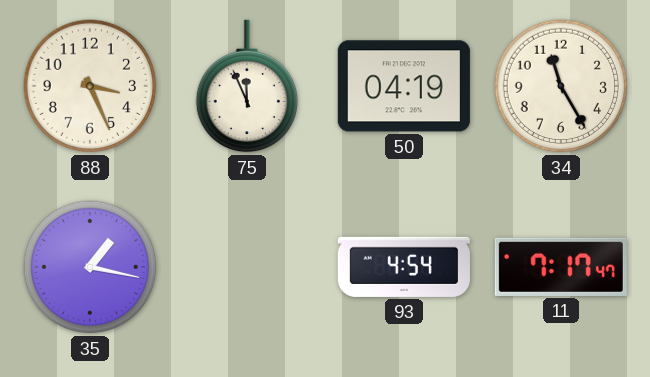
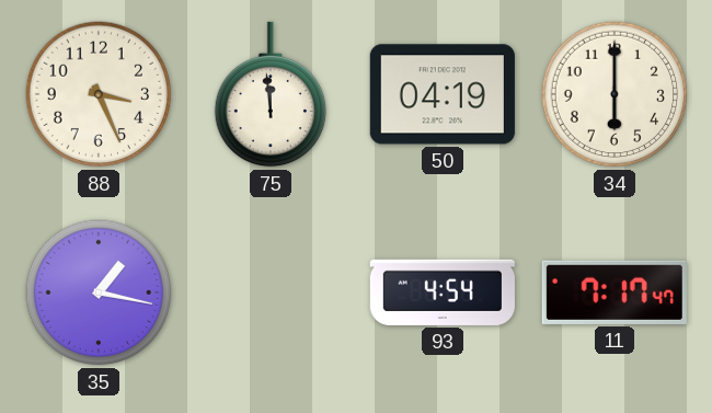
75: 11:56 -> 11:59 (269, 94)
34: 11:25 -> 6:00 (615, 94)
